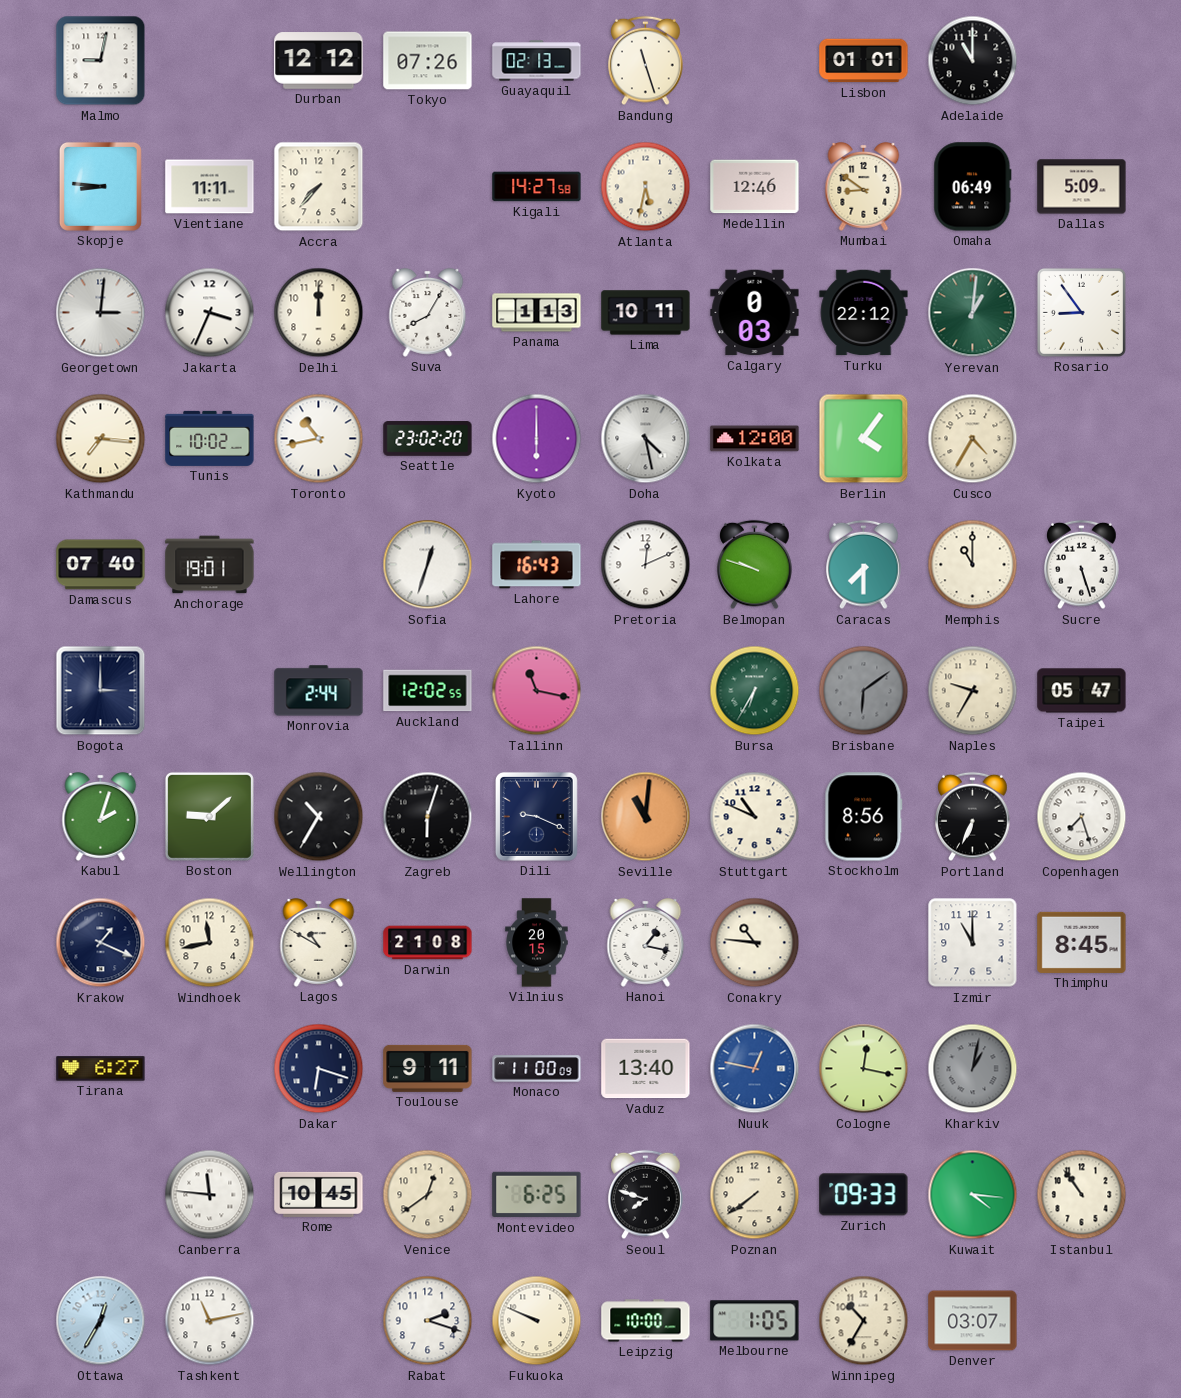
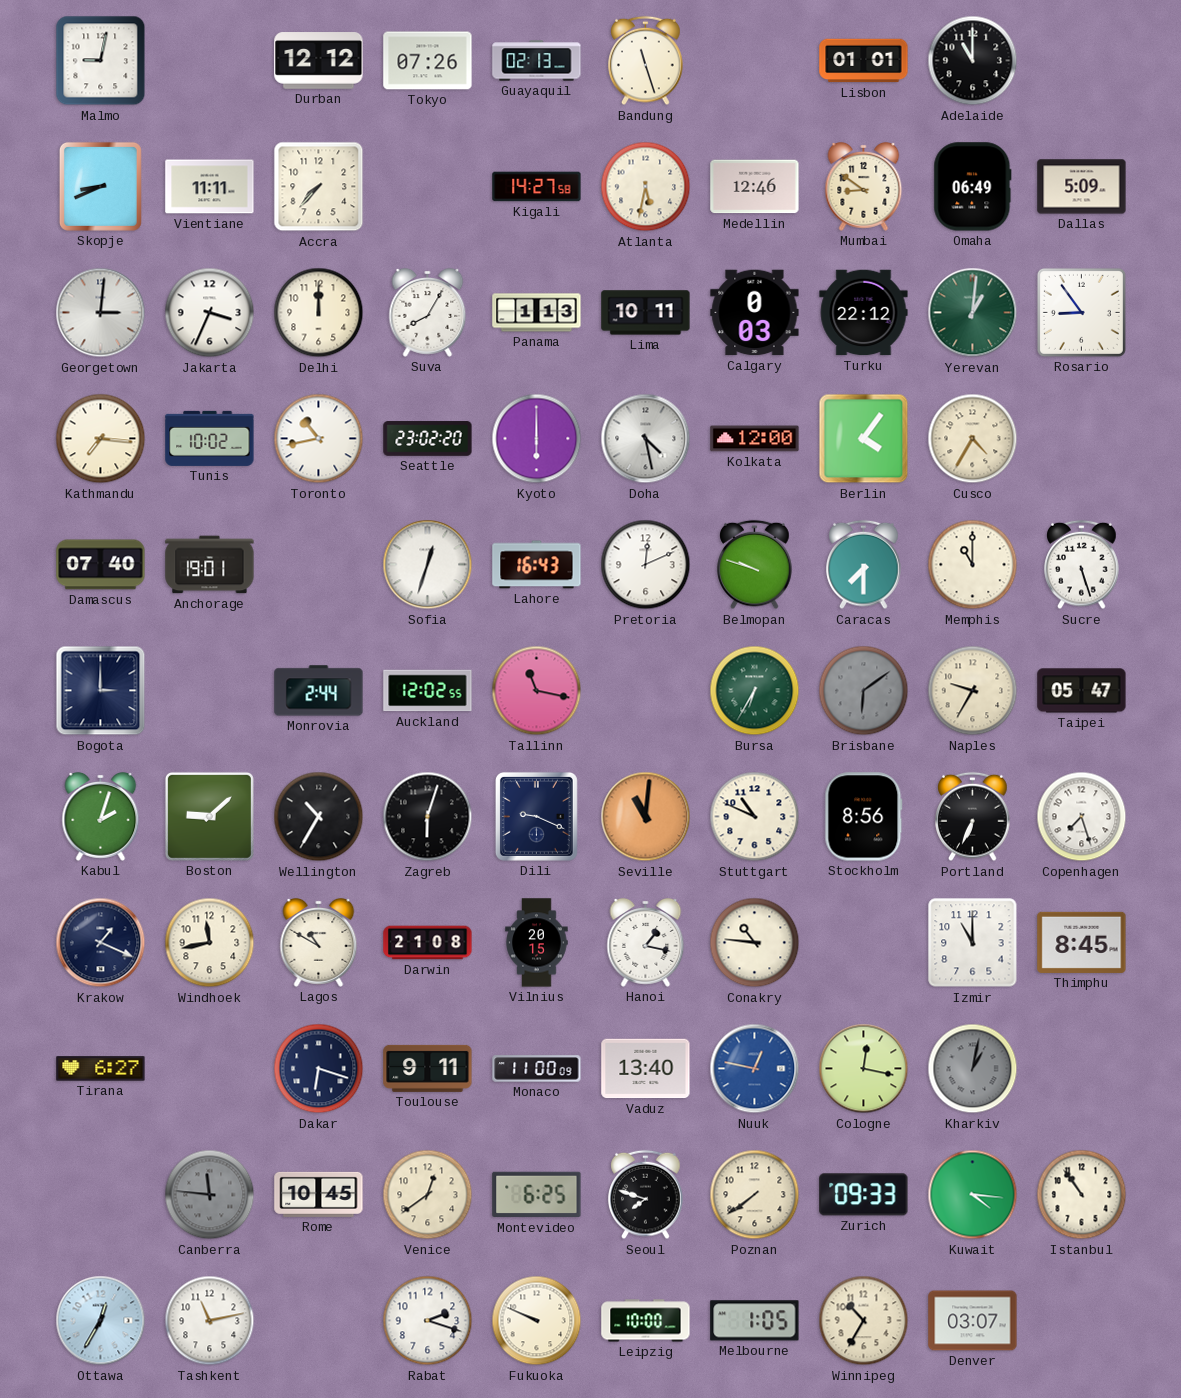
Skopje: 8:46 -> 8:41 (100, 186)
Canberra dial: white -> grey (210, 1195)
